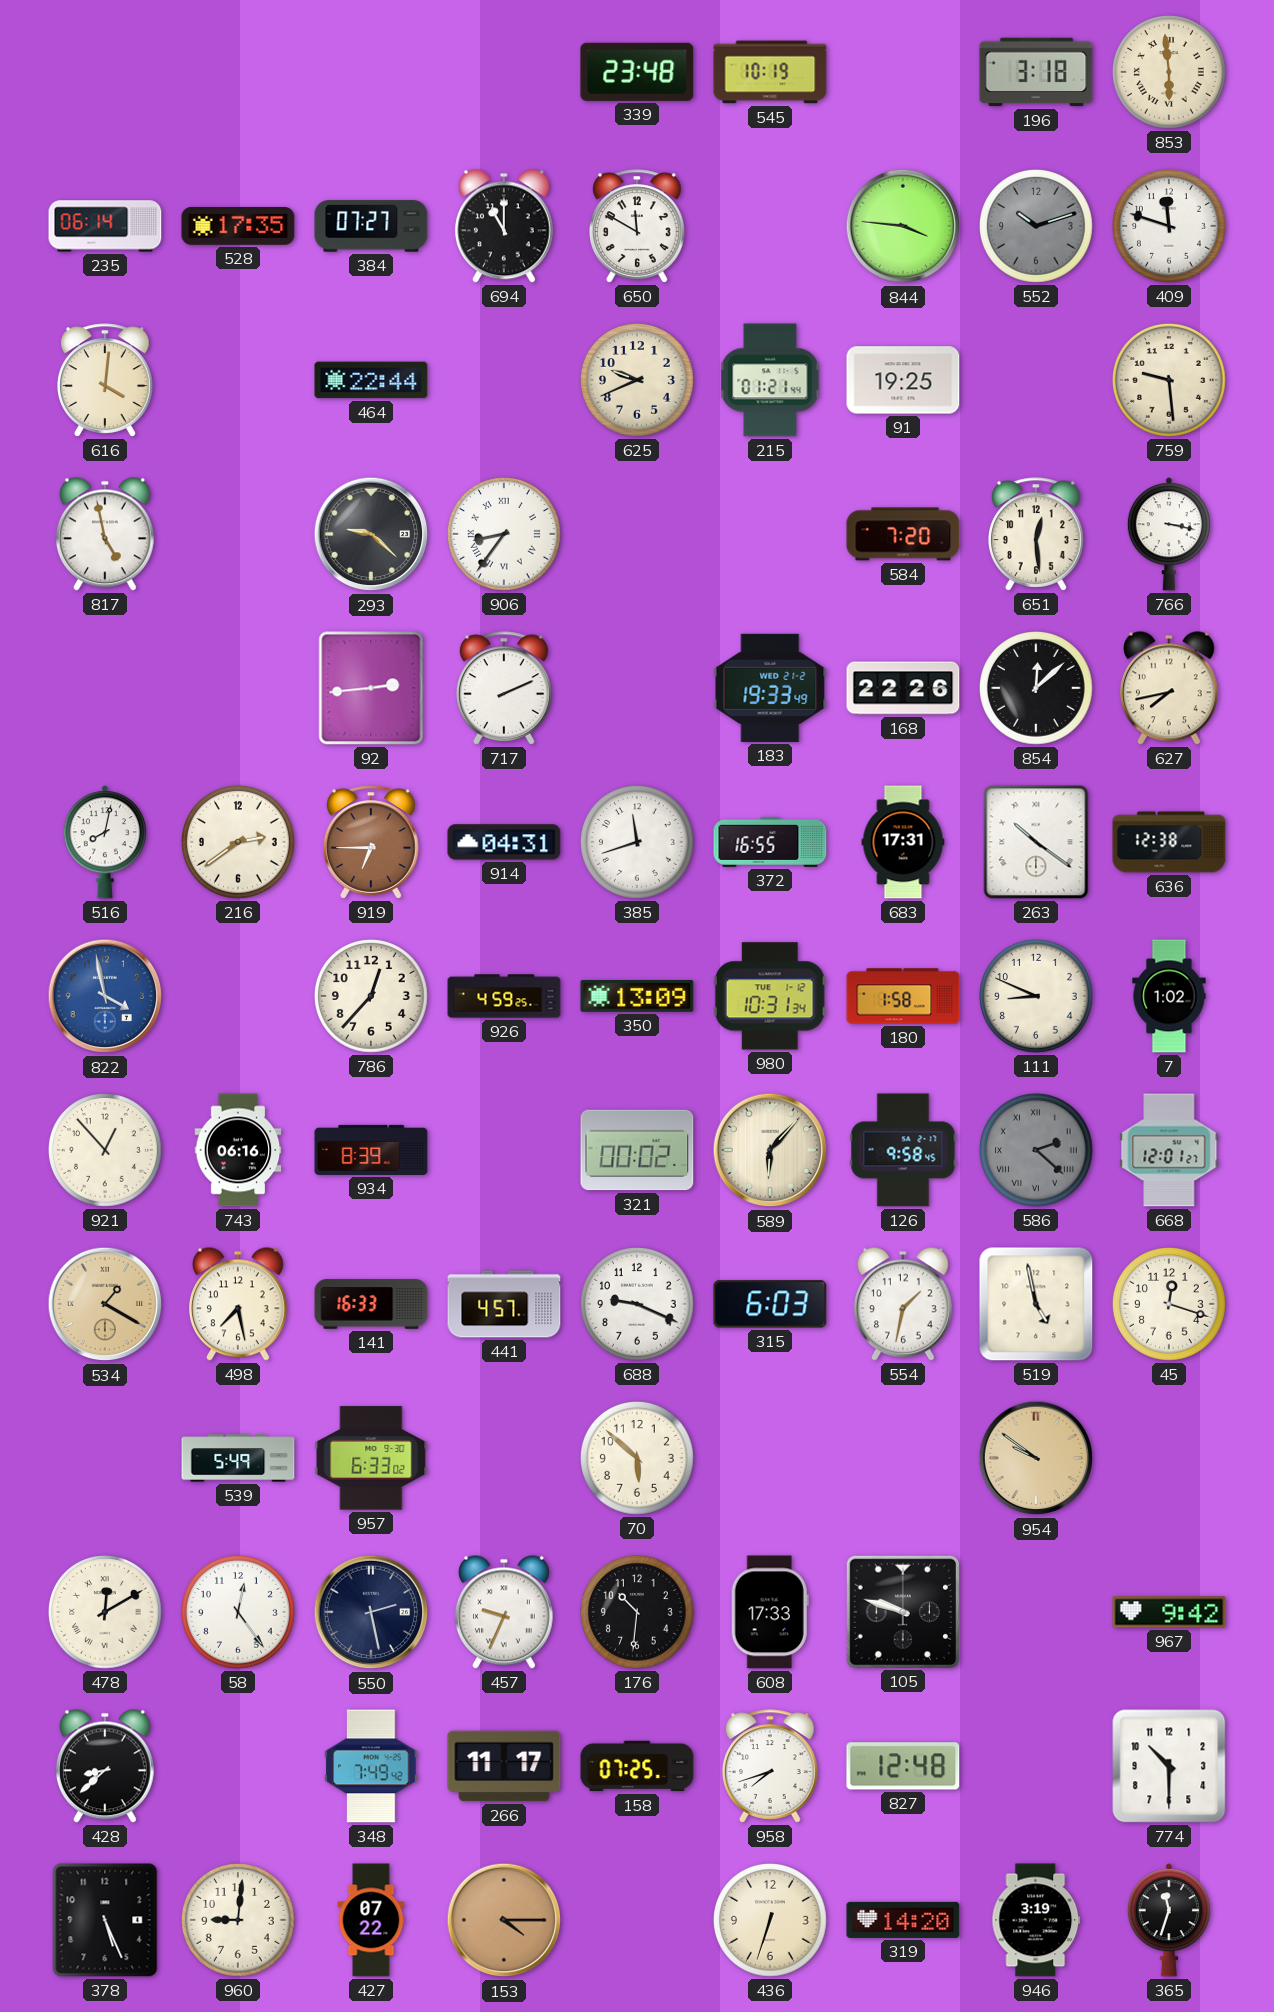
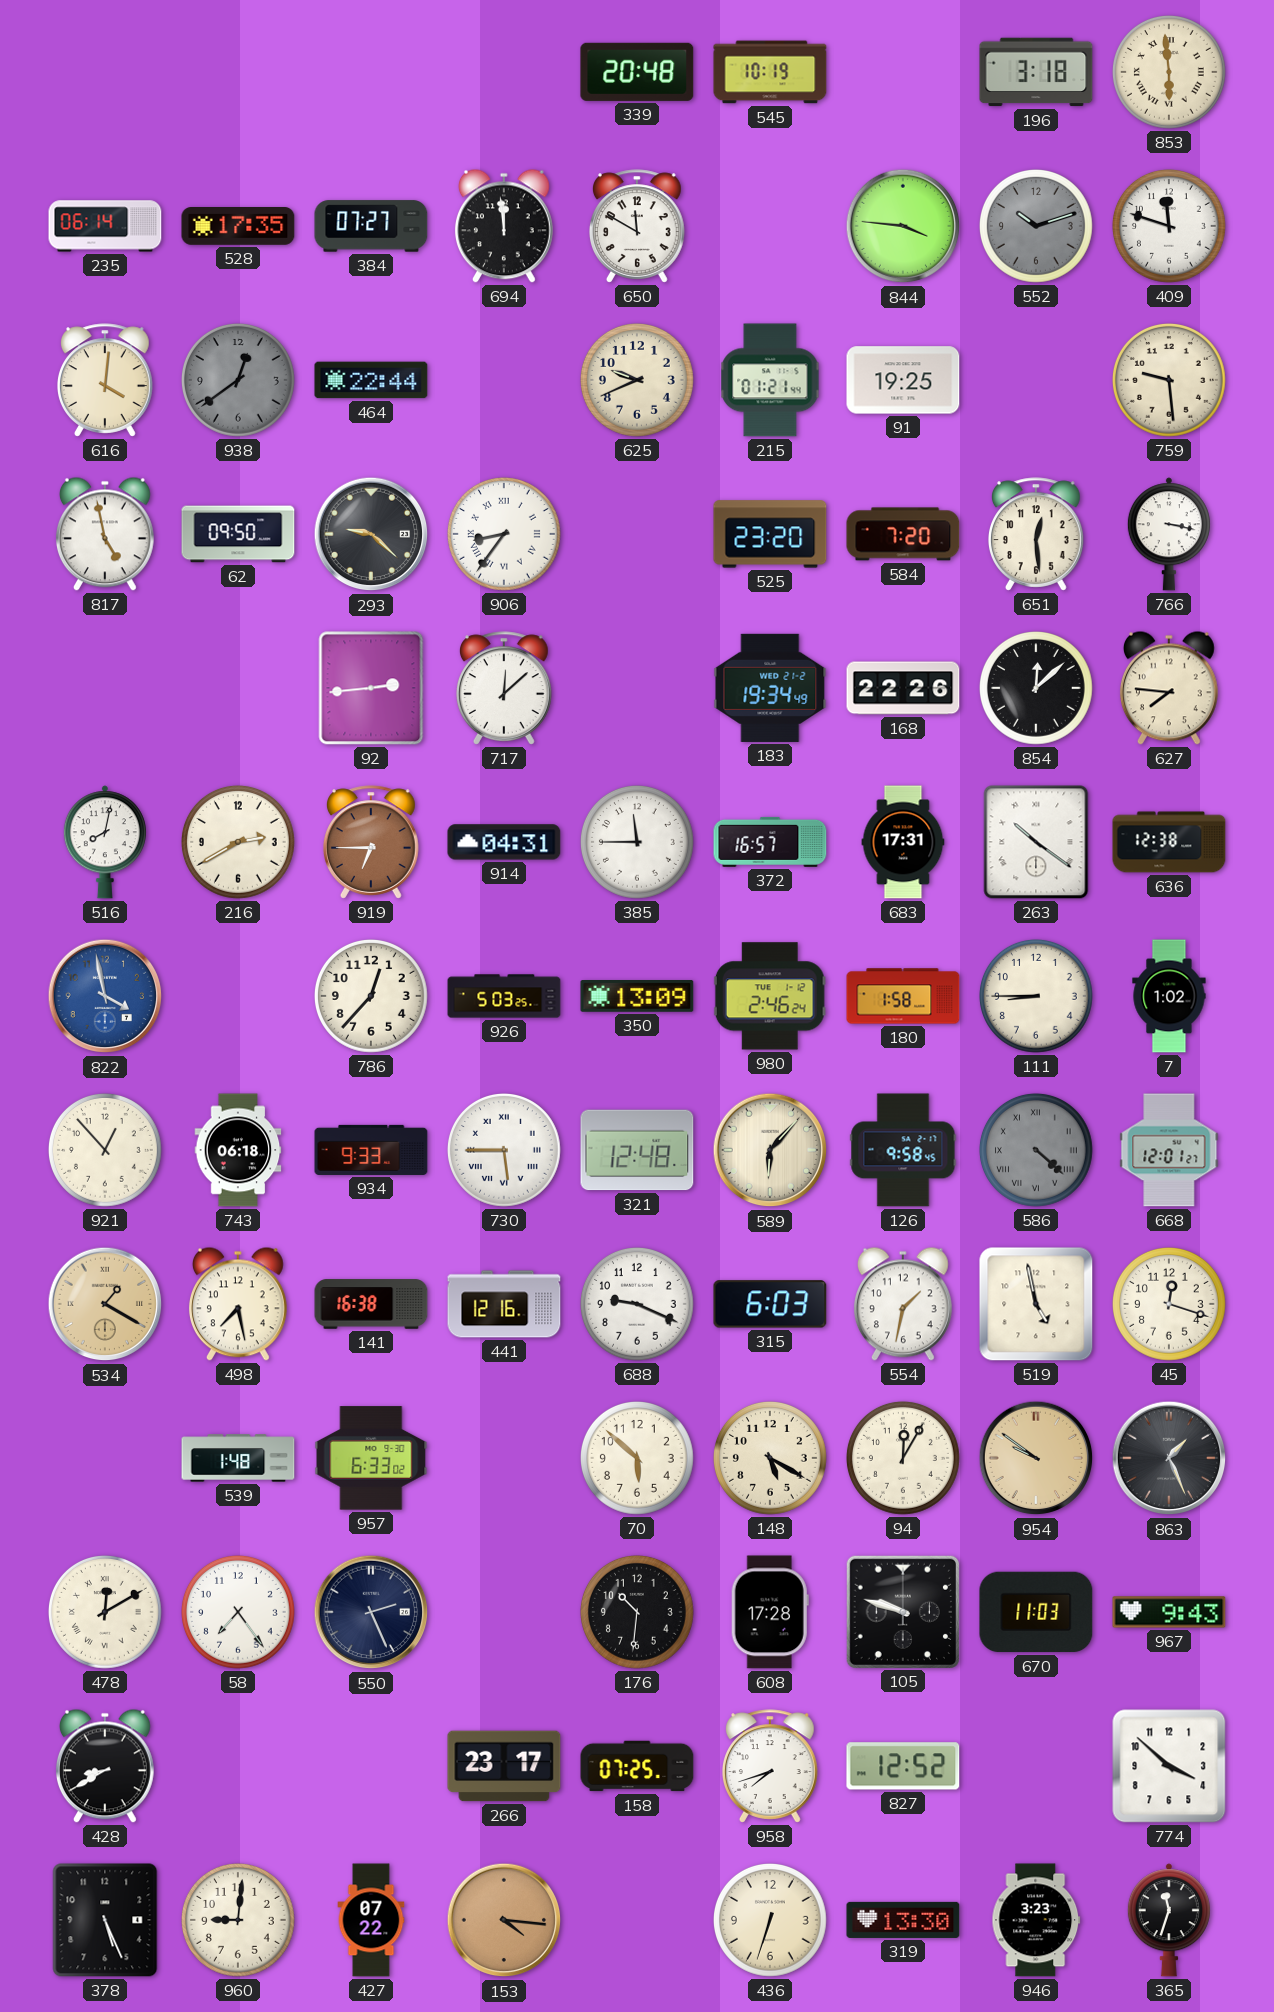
339: 23:48 -> 20:48 (637, 72)
694: 11:00 -> 11:59 (504, 226)
938: none -> 12:39 (239, 381)
62: none -> 09:50 (238, 534)
525: none -> 23:20 (770, 534)
717: 2:11 -> 12:08 (505, 688)
183: 19:33 -> 19:34 (770, 688)
627: 7:43 -> 7:46 (1169, 688)
216: 2:39 -> 2:40 (239, 843)
385: 11:42 -> 11:45 (638, 843)
372: 16:55 -> 16:57 (770, 842)
926: 4:59 -> 5:03 (504, 996)
980: 10:31 -> 2:46 (770, 996)
111: 8:49 -> 8:45 (1037, 997)
743: 06:16 -> 06:18 (238, 1150)
934: 8:39 -> 9:33 (371, 1150)
730: none -> 5:45 (505, 1151)
321: 00:02 -> 12:48 (637, 1150)
586: 2:22 -> 4:22 (1037, 1151)
141: 16:33 -> 16:38 (371, 1304)
441: 4:57 -> 12:16 (504, 1304)
539: 5:49 -> 1:48 (238, 1458)
148: none -> 5:20 (771, 1459)
94: none -> 12:05 (904, 1459)
863: none -> 1:26 (1169, 1458)
58: 12:24 -> 7:24 (239, 1613)
550: 2:28 -> 2:26 (371, 1612)
457: 9:34 -> none (504, 1612)
608: 17:33 -> 17:28 (770, 1612)
670: none -> 11:03 (1036, 1612)
967: 9:42 -> 9:43 (1169, 1612)
428: 8:38 -> 8:40 (105, 1766)
348: 7:49 -> none (371, 1766)
266: 11:17 -> 23:17 (504, 1766)
827: 12:48 -> 12:52 (903, 1766)
774: 10:30 -> 3:52 (1169, 1766)
153: 4:15 -> 4:16 (504, 1920)
319: 14:20 -> 13:30 (903, 1920)
946: 3:19 -> 3:23 (1036, 1920)
